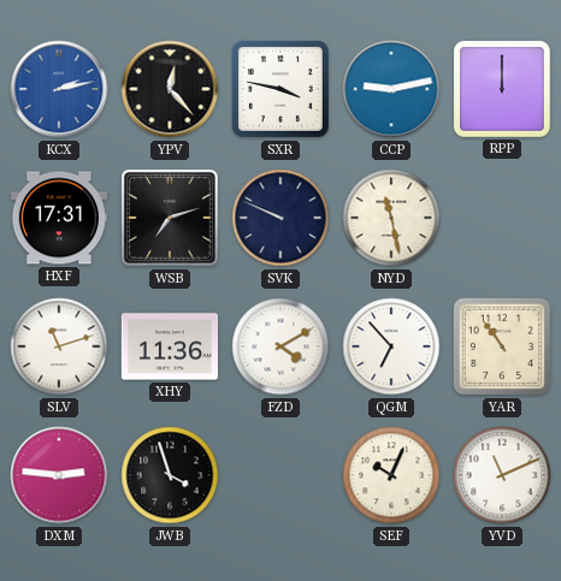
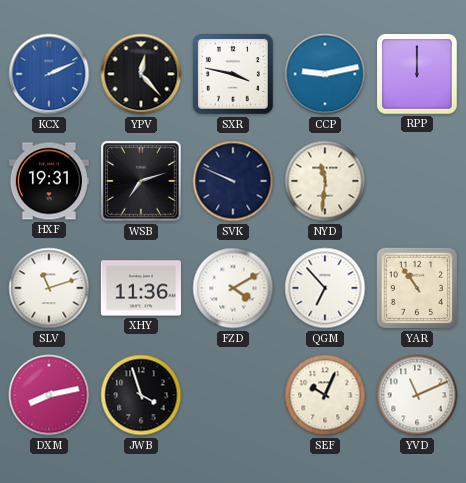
KCX: 2:13 -> 2:11 (49, 74)
HXF: 17:31 -> 19:31 (48, 181)
NYD: 11:28 -> 11:31 (325, 181)
DXM: 2:46 -> 8:13 (49, 395)
